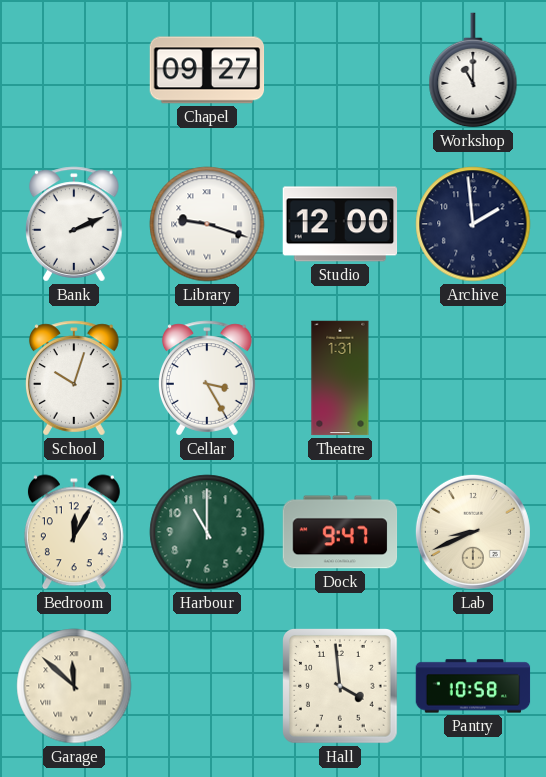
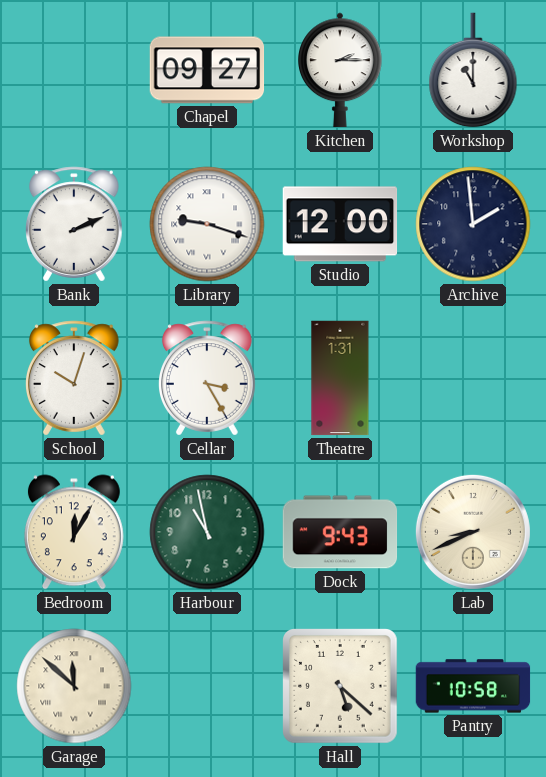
Kitchen: none -> 2:15 (341, 70)
Harbour: 11:00 -> 10:58 (207, 532)
Dock: 9:47 -> 9:43 (340, 532)
Hall: 3:59 -> 5:22 (341, 687)
